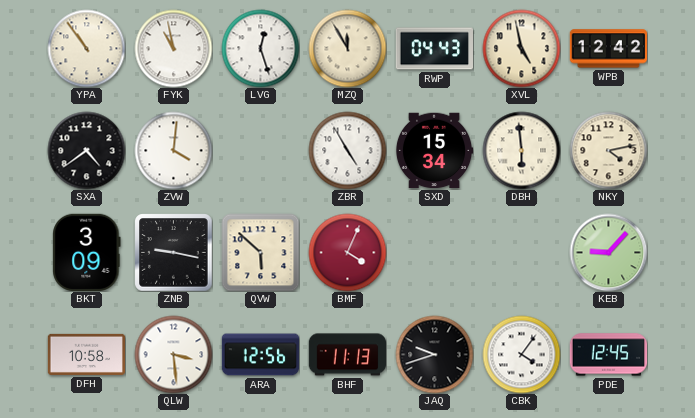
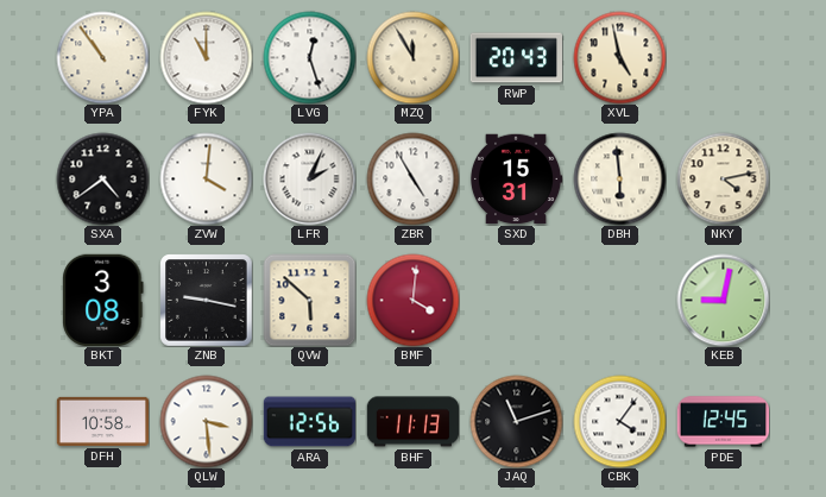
FYK: 10:58 -> 11:00 (206, 57)
RWP: 04:43 -> 20:43 (516, 58)
WPB: 12:42 -> none (608, 49)
LFR: none -> 2:04 (309, 178)
SXD: 15:34 -> 15:31 (516, 180)
BKT: 3:09 -> 3:08 (103, 300)
BMF: 4:04 -> 4:01 (412, 300)
KEB: 9:07 -> 9:02 (723, 300)
JAQ: 9:42 -> 11:12 (516, 421)
